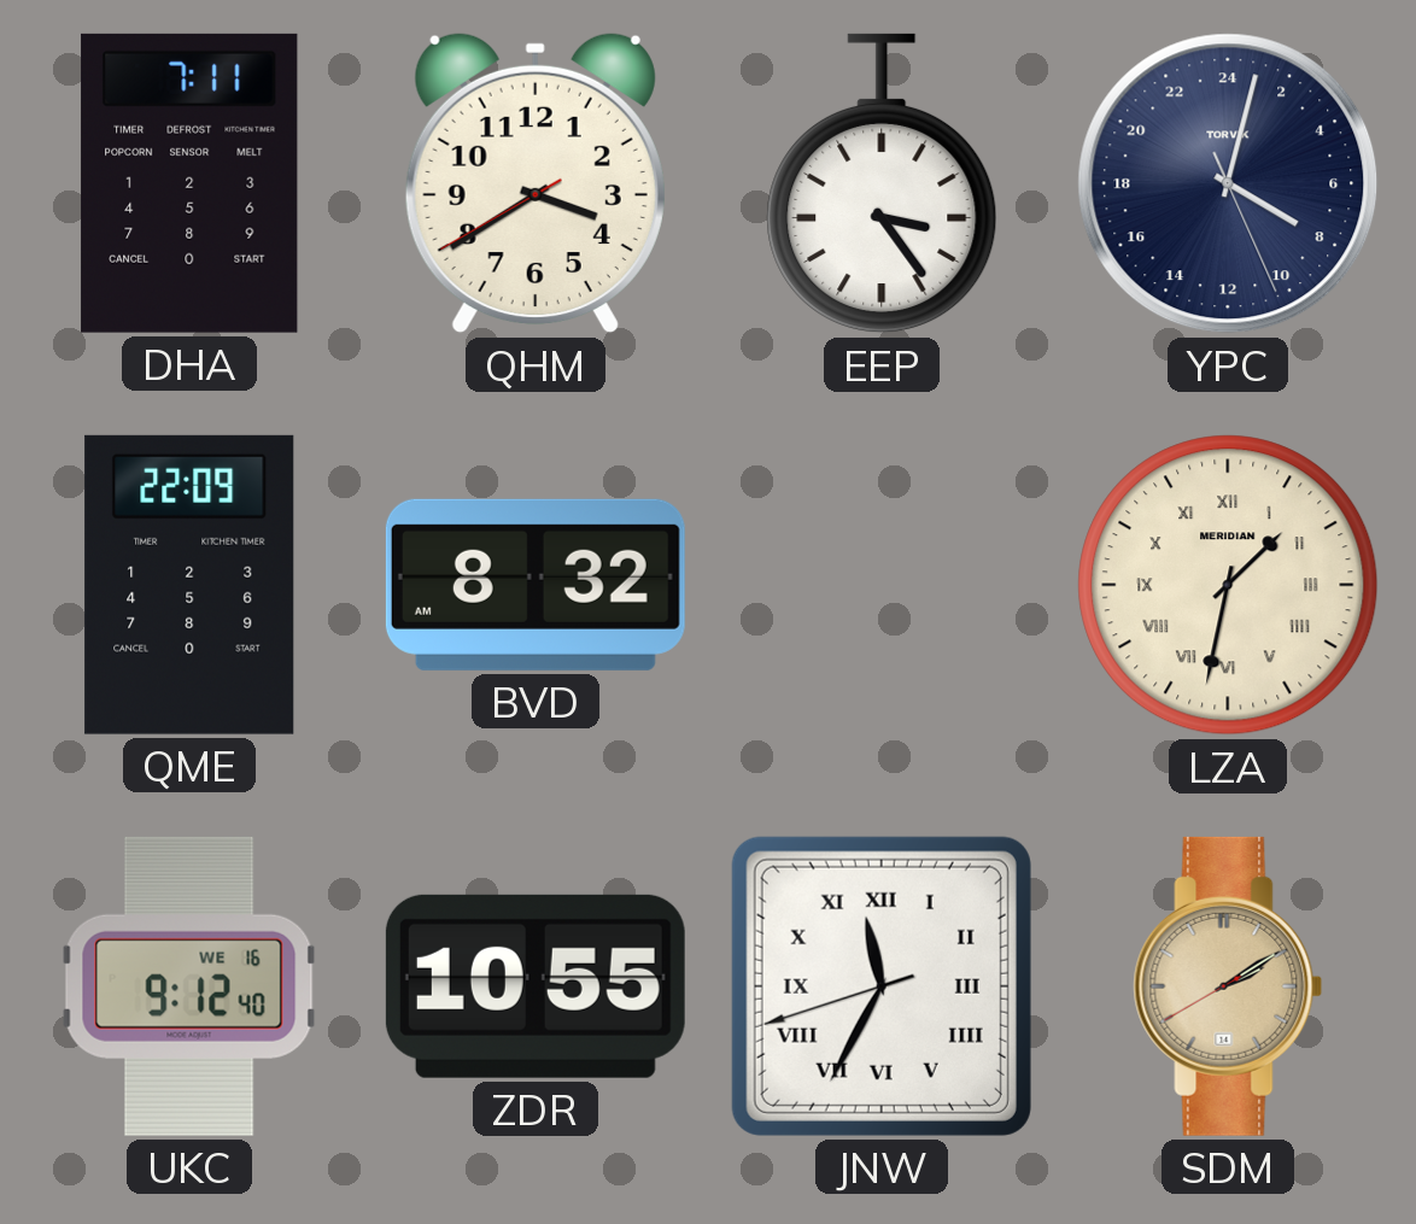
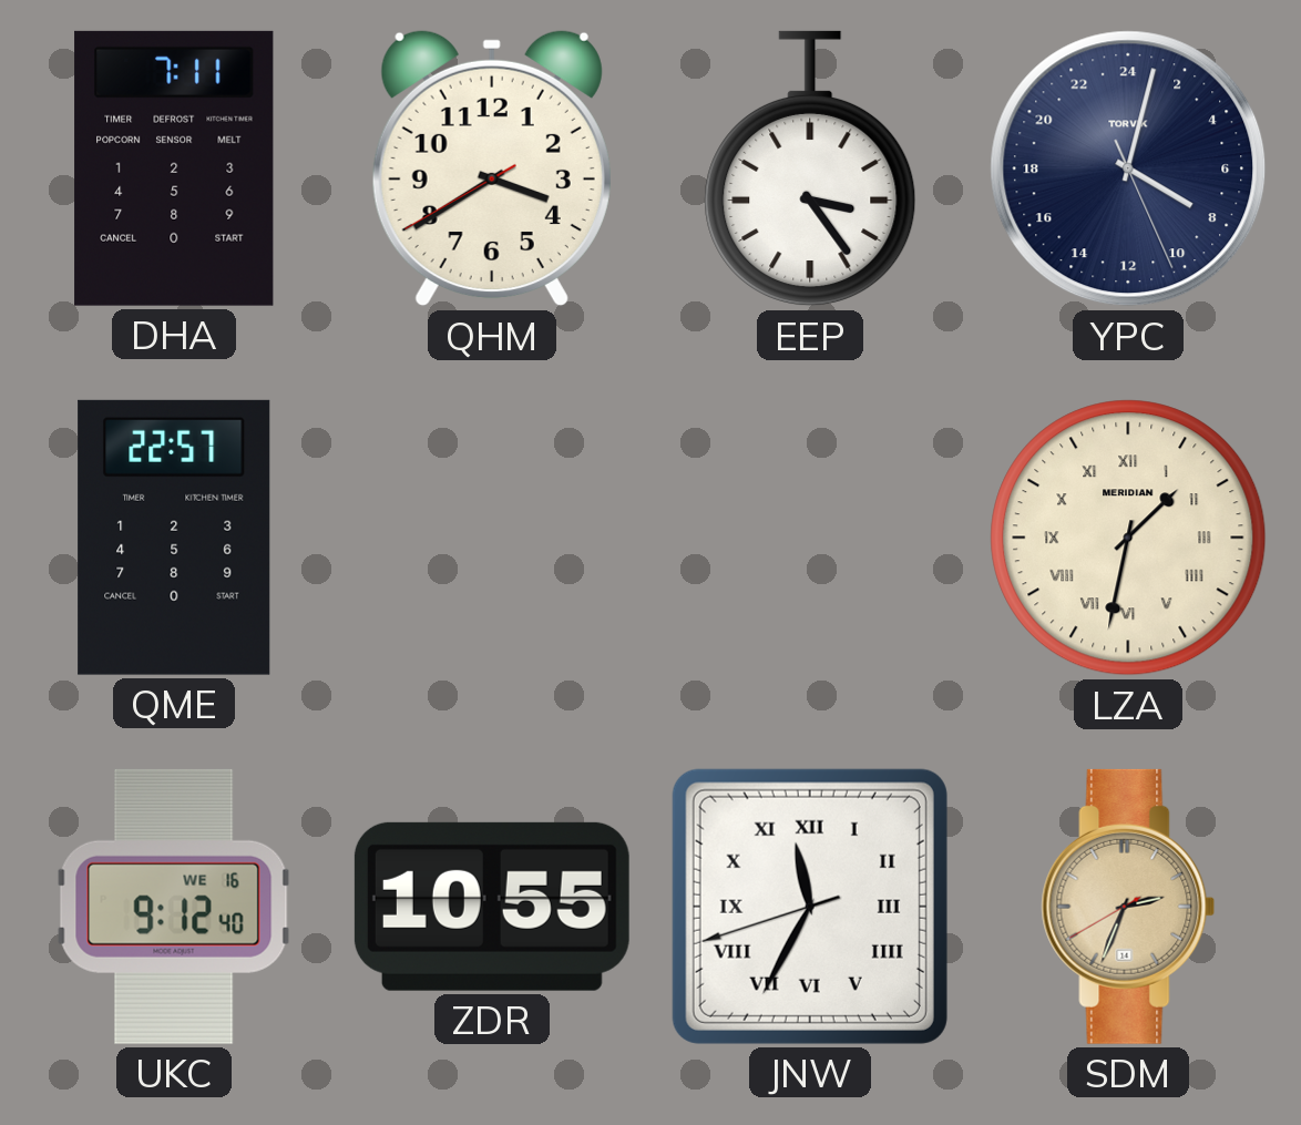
QME: 22:09 -> 22:57 (174, 538)
BVD: 8:32 -> none (536, 585)
SDM: 2:09 -> 2:33 (1128, 907)
